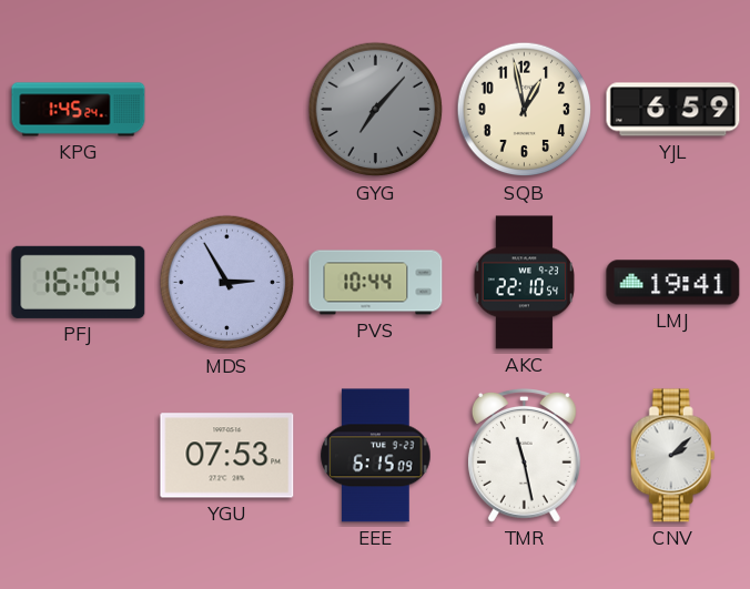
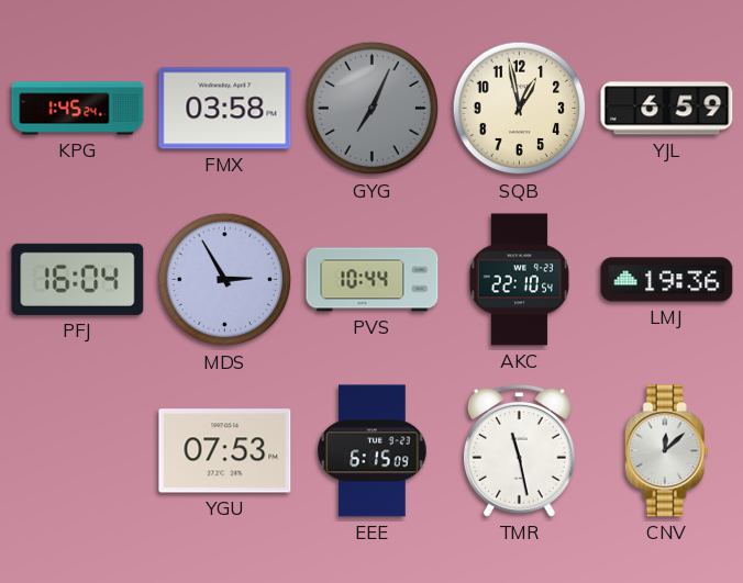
FMX: none -> 03:58 (225, 109)
GYG: 7:07 -> 7:04 (373, 109)
LMJ: 19:41 -> 19:36 (667, 280)
CNV: 2:08 -> 12:08 (666, 451)
